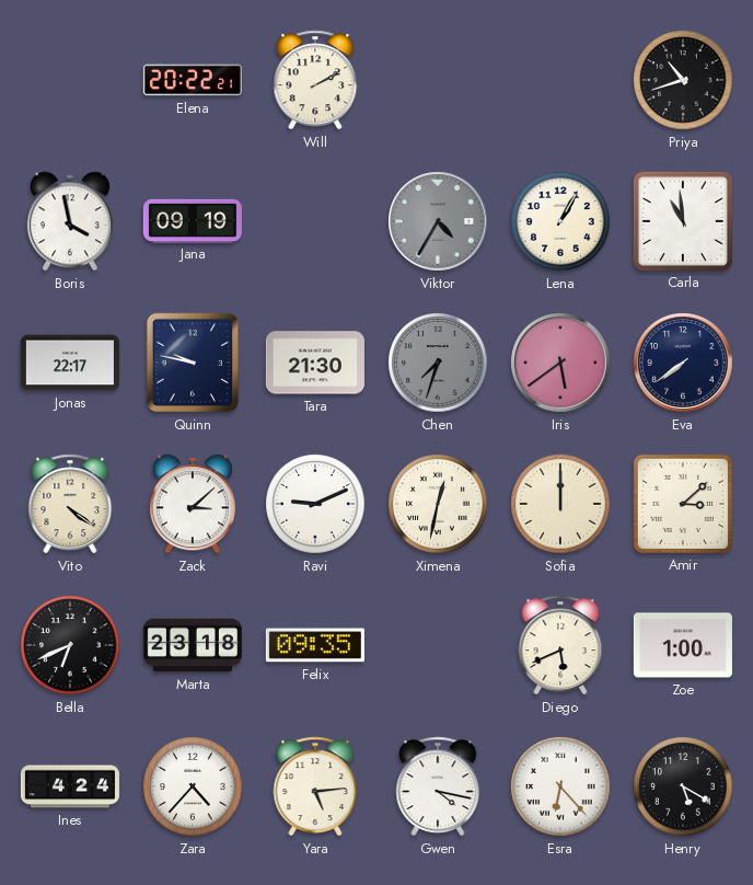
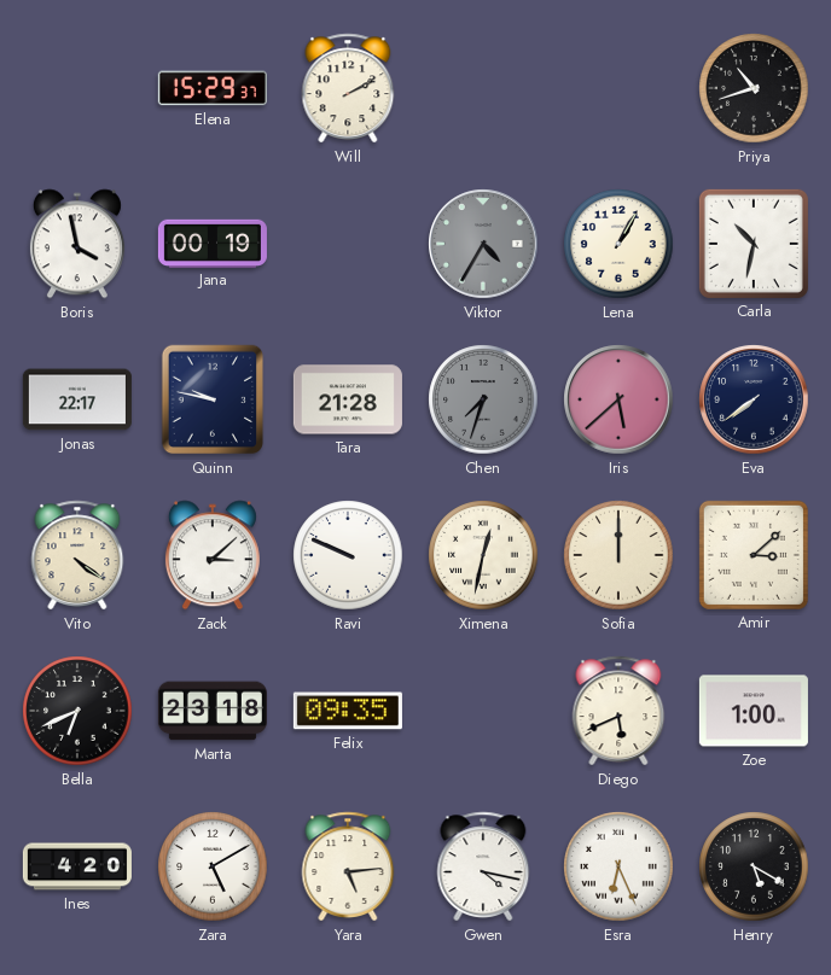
Elena: 20:22 -> 15:29 (213, 88)
Jana: 09:19 -> 00:19 (213, 243)
Carla: 10:59 -> 10:32 (754, 244)
Tara: 21:30 -> 21:28 (348, 399)
Iris: 5:39 -> 5:38 (618, 399)
Ravi: 9:11 -> 9:49 (348, 555)
Ines: 4:24 -> 4:20 (77, 866)
Zara: 4:37 -> 5:10 (213, 866)
Esra: 6:23 -> 6:26 (618, 866)
